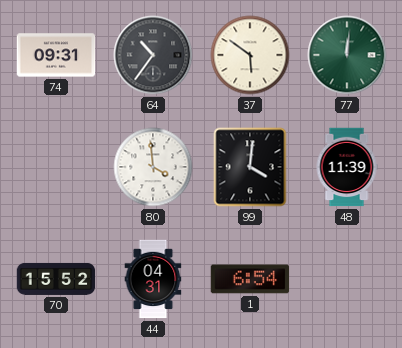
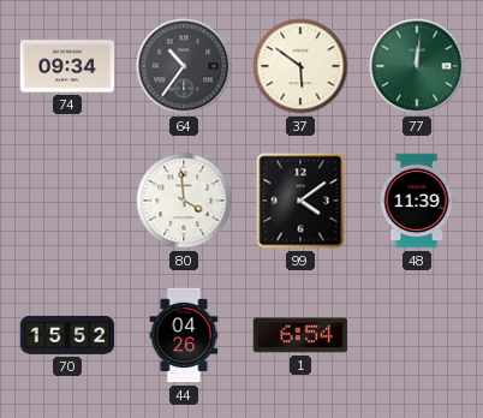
74: 09:31 -> 09:34 (67, 66)
99: 4:01 -> 4:09 (300, 201)
44: 04:31 -> 04:26 (184, 335)
